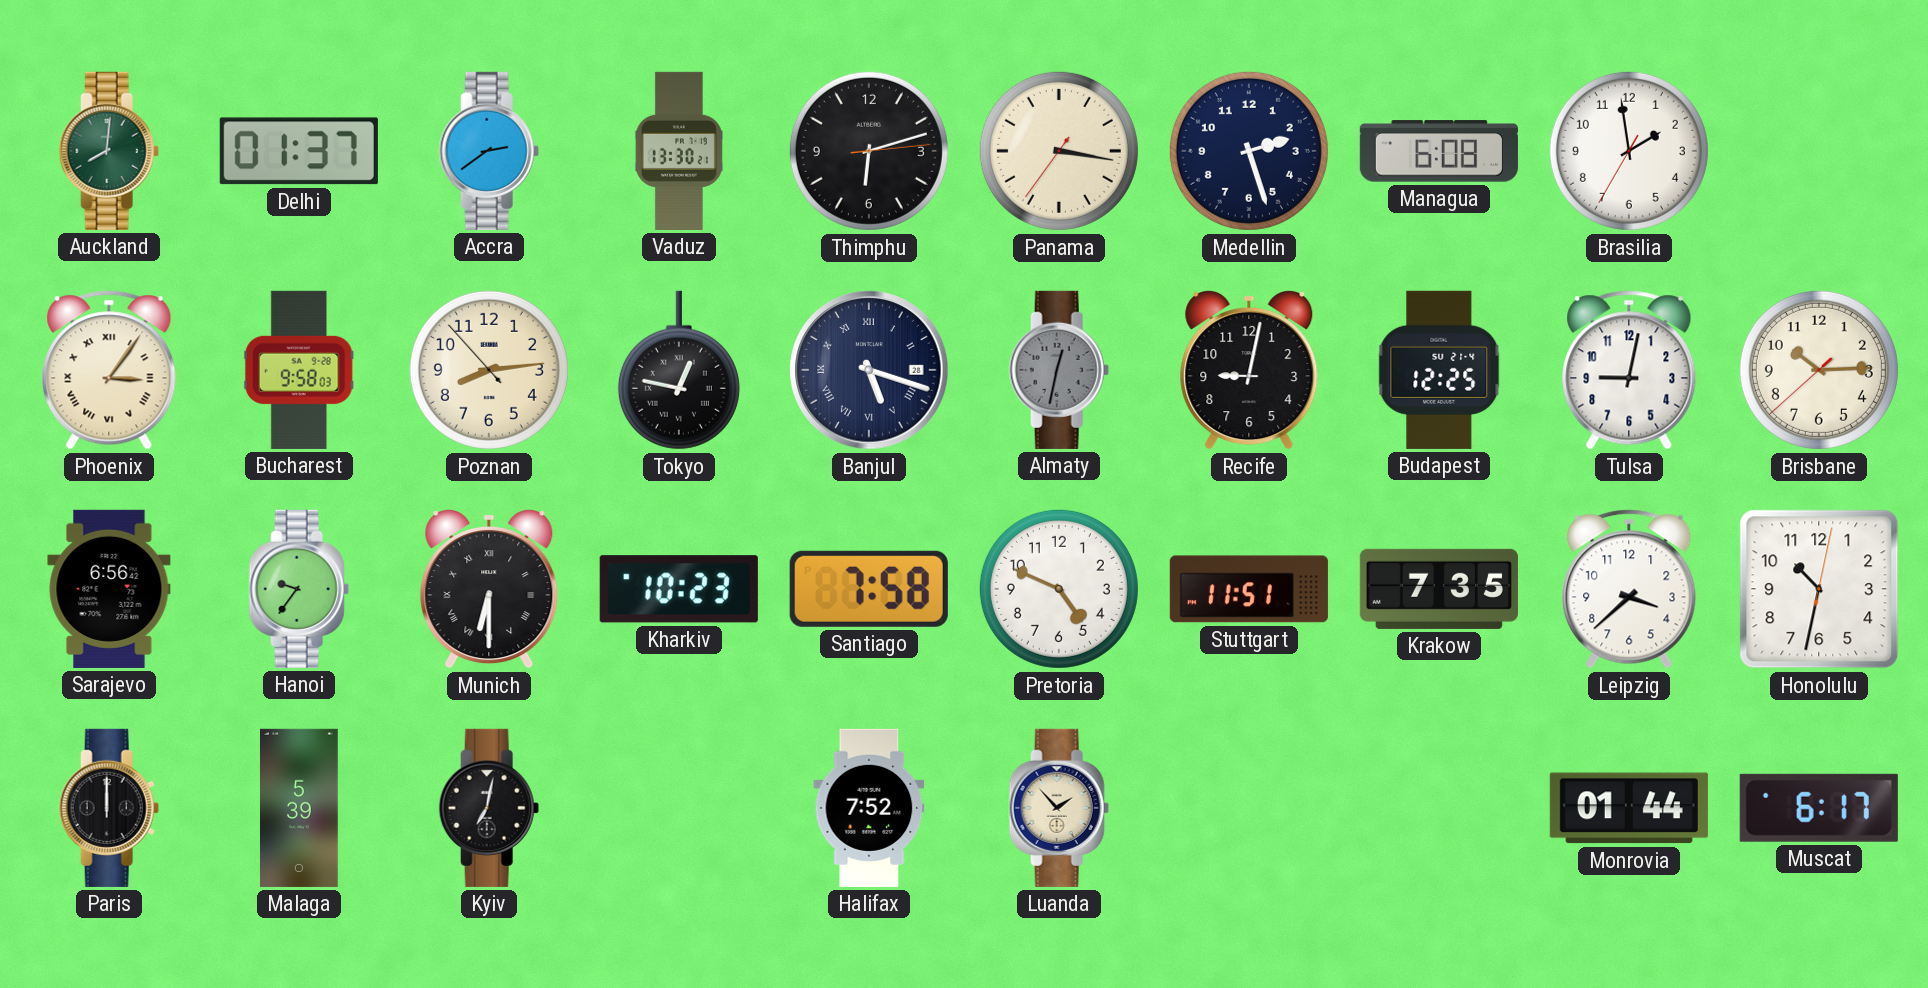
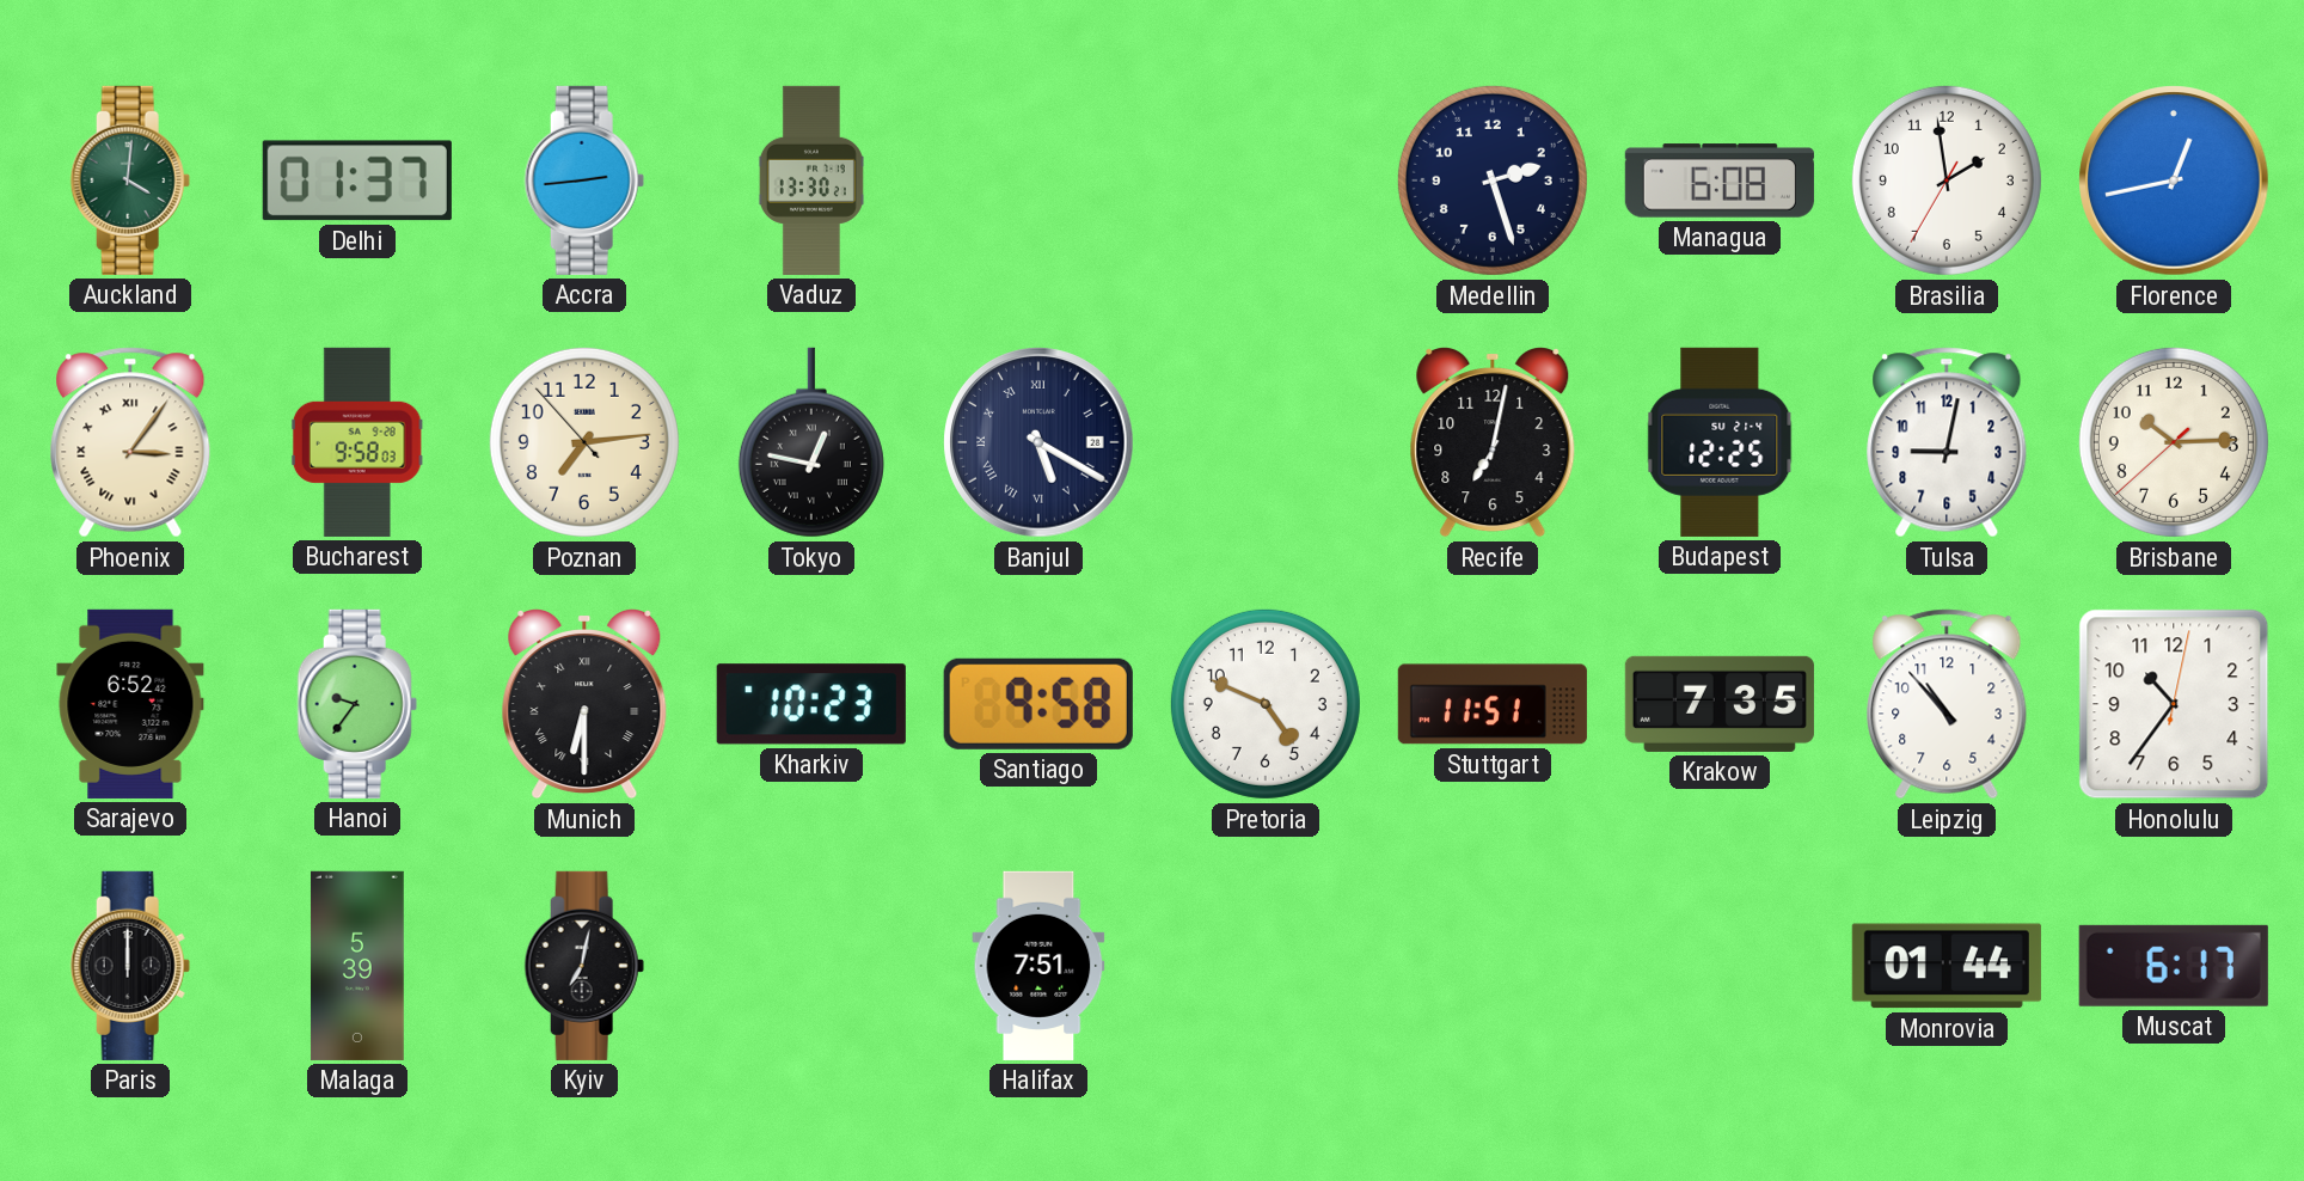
Auckland: 8:01 -> 4:01 (130, 180)
Accra: 2:39 -> 2:44 (584, 180)
Thimphu: 6:12 -> none (869, 151)
Panama: 3:16 -> none (1059, 151)
Florence: none -> 12:43 (2174, 180)
Poznan: 8:13 -> 7:13 (584, 442)
Banjul: 5:18 -> 5:20 (1038, 442)
Almaty: 12:32 -> none (1059, 370)
Recife: 9:02 -> 7:02 (1493, 443)
Sarajevo: 6:56 -> 6:52 (130, 704)
Santiago: 7:58 -> 9:58 (1038, 704)
Leipzig: 3:38 -> 10:53 (1947, 704)
Honolulu: 10:32 -> 10:36 (2174, 704)
Halifax: 7:52 -> 7:51 (1038, 966)
Luanda: 1:53 -> none (1059, 808)
